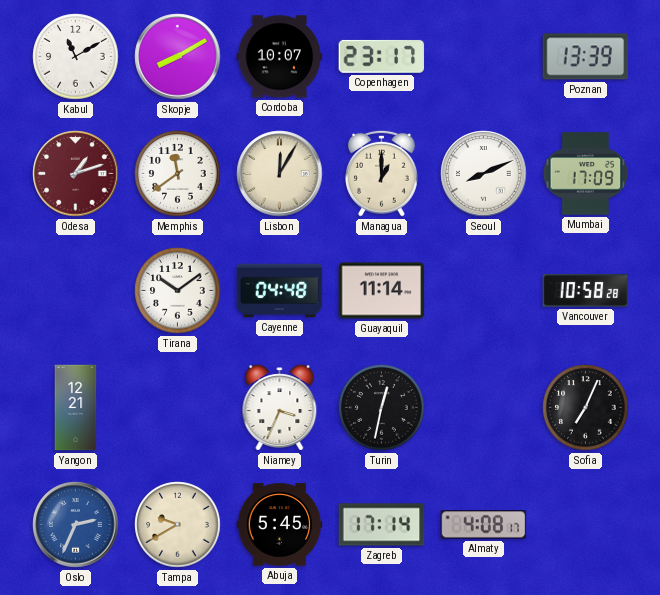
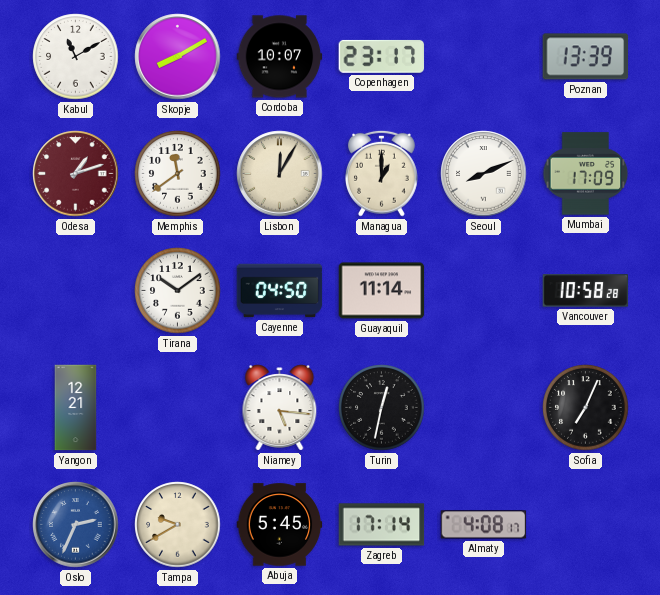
Cayenne: 04:48 -> 04:50 (280, 291)
Niamey: 3:34 -> 5:16 (280, 408)
